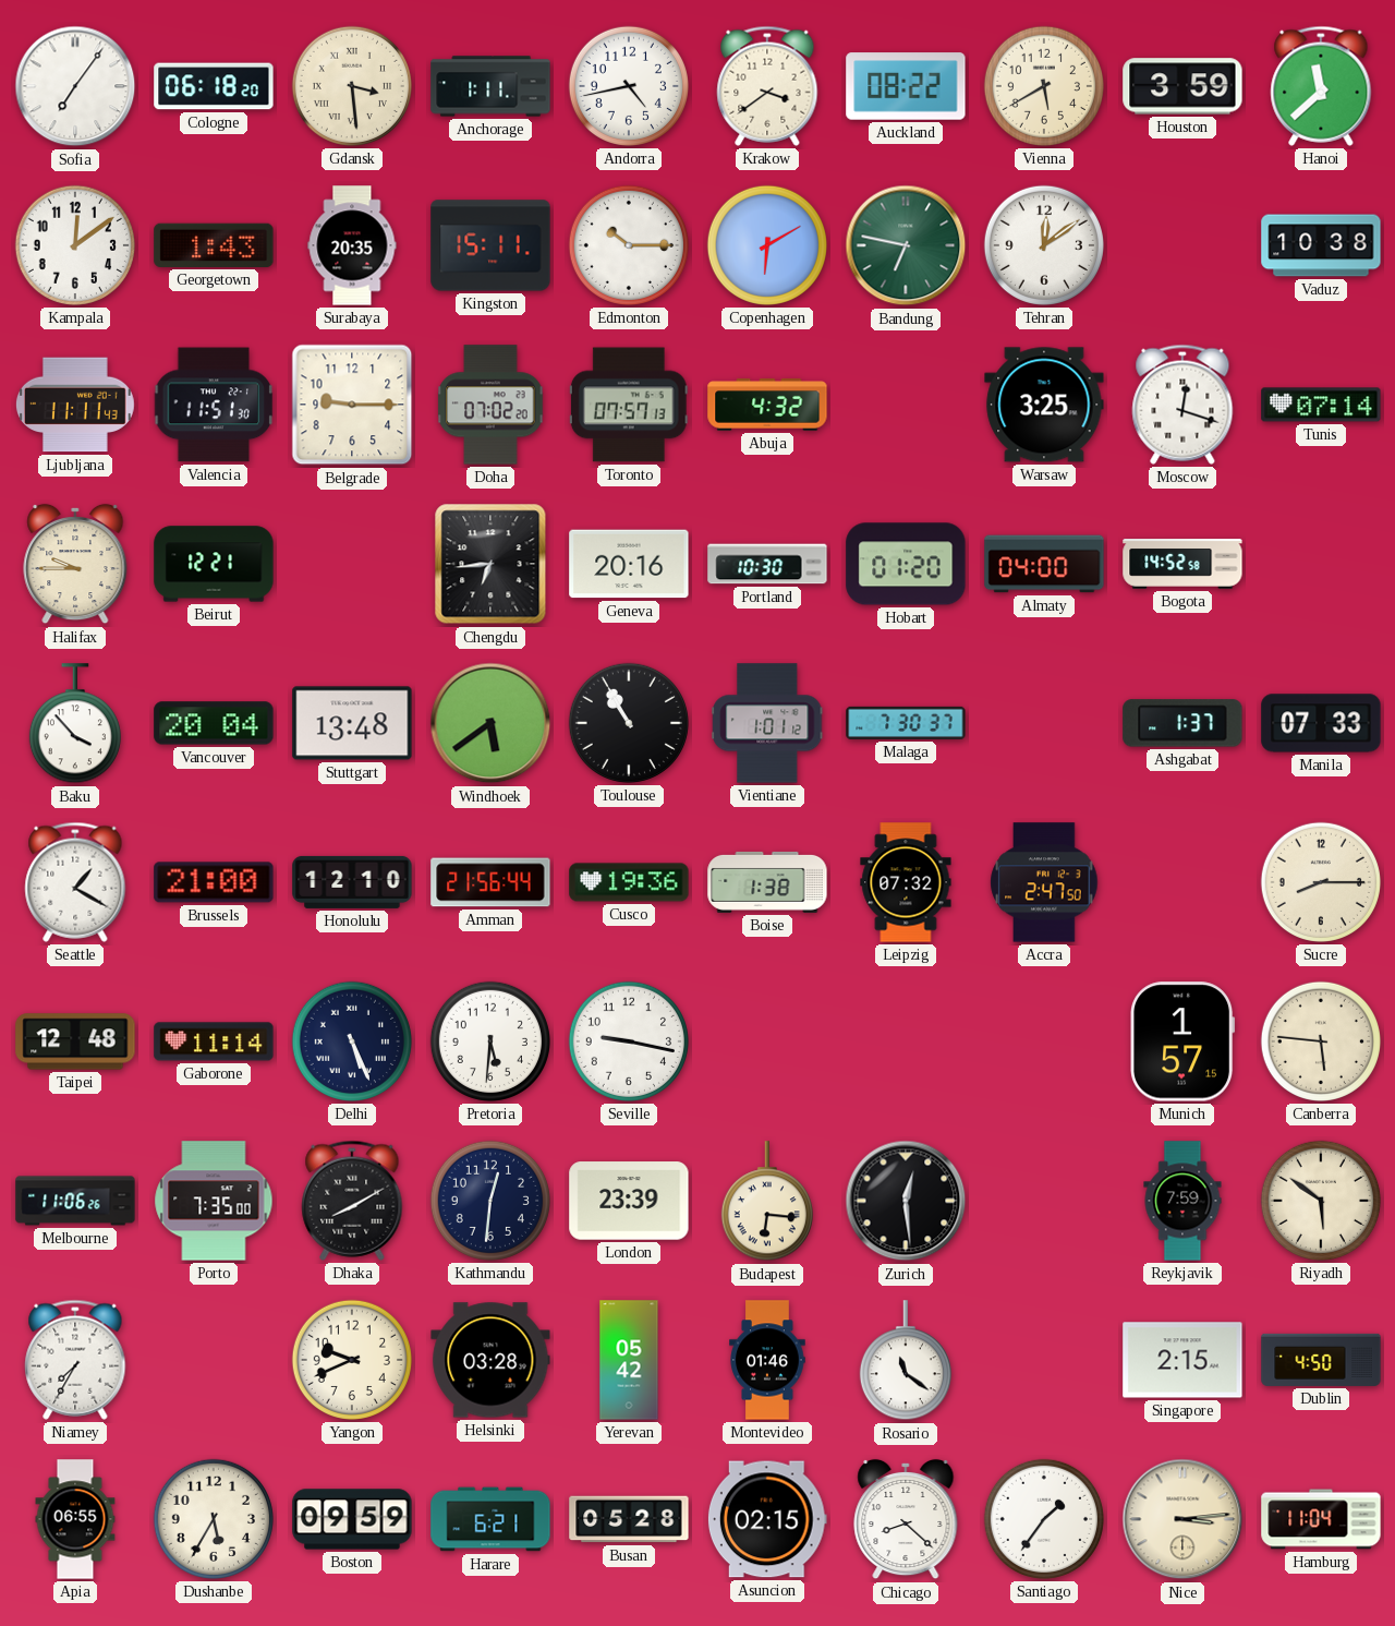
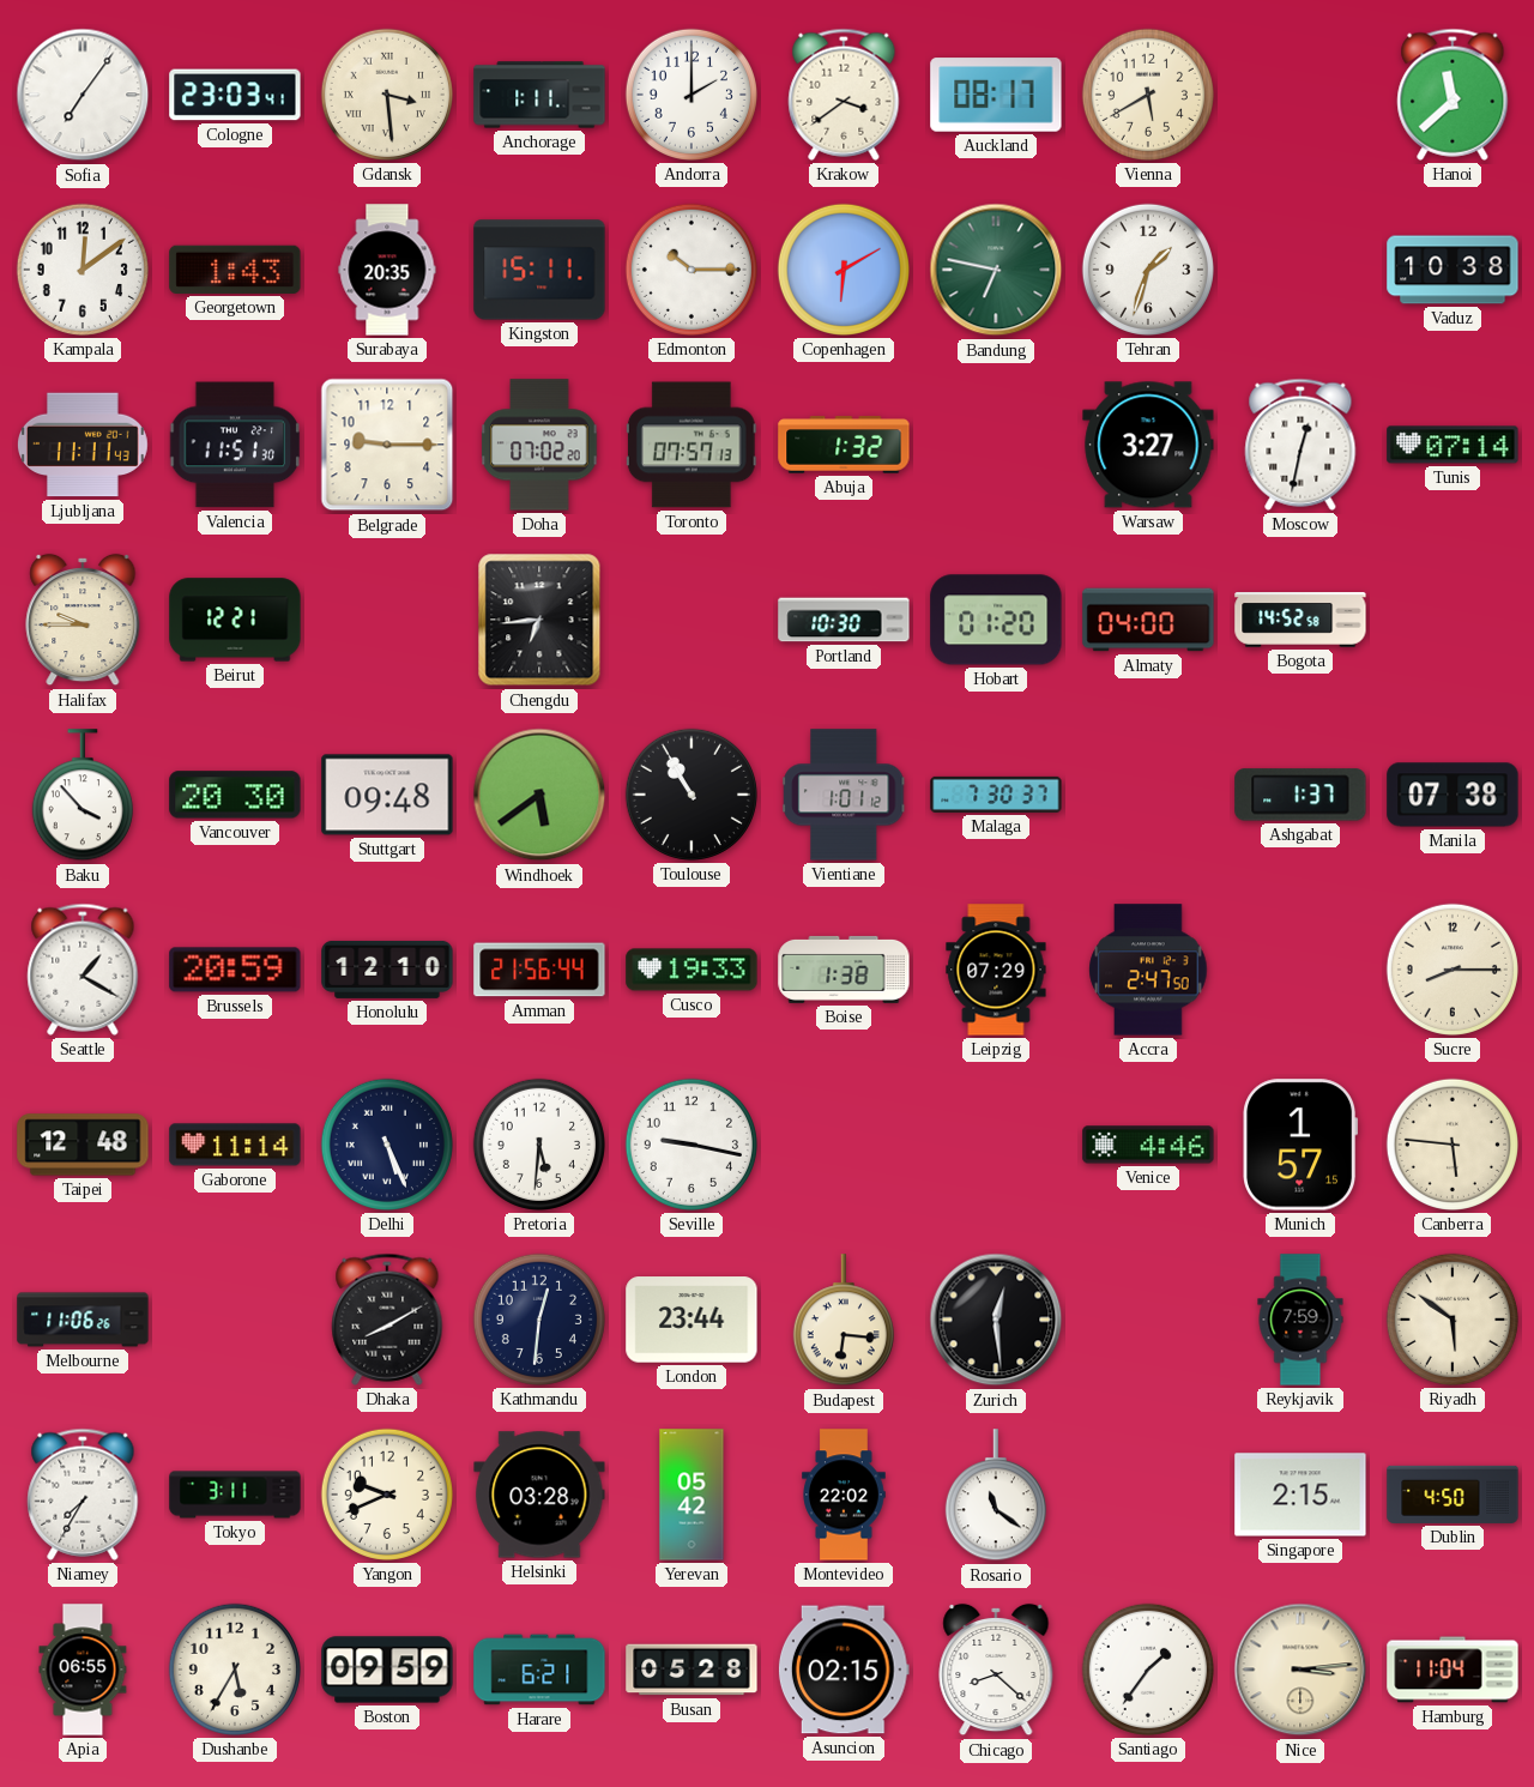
Cologne: 06:18 -> 23:03 (235, 95)
Andorra: 4:43 -> 2:00 (691, 95)
Auckland: 08:22 -> 08:17 (996, 95)
Houston: 3:59 -> none (1182, 86)
Tehran: 12:09 -> 1:33 (1148, 270)
Abuja: 4:32 -> 1:32 (844, 445)
Warsaw: 3:25 -> 3:27 (1148, 445)
Moscow: 12:18 -> 12:32 (1300, 445)
Geneva: 20:16 -> none (629, 564)
Vancouver: 20:04 -> 20:30 (235, 795)
Stuttgart: 13:48 -> 09:48 (387, 795)
Manila: 07:33 -> 07:38 (1453, 795)
Brussels: 21:00 -> 20:59 (235, 970)
Cusco: 19:36 -> 19:33 (691, 970)
Leipzig: 07:32 -> 07:29 (996, 970)
Venice: none -> 4:46 (1148, 1145)
Porto: 7:35 -> none (214, 1201)
London: 23:39 -> 23:44 (691, 1320)
Tokyo: none -> 3:11 (235, 1495)
Montevideo: 01:46 -> 22:02 (844, 1495)
